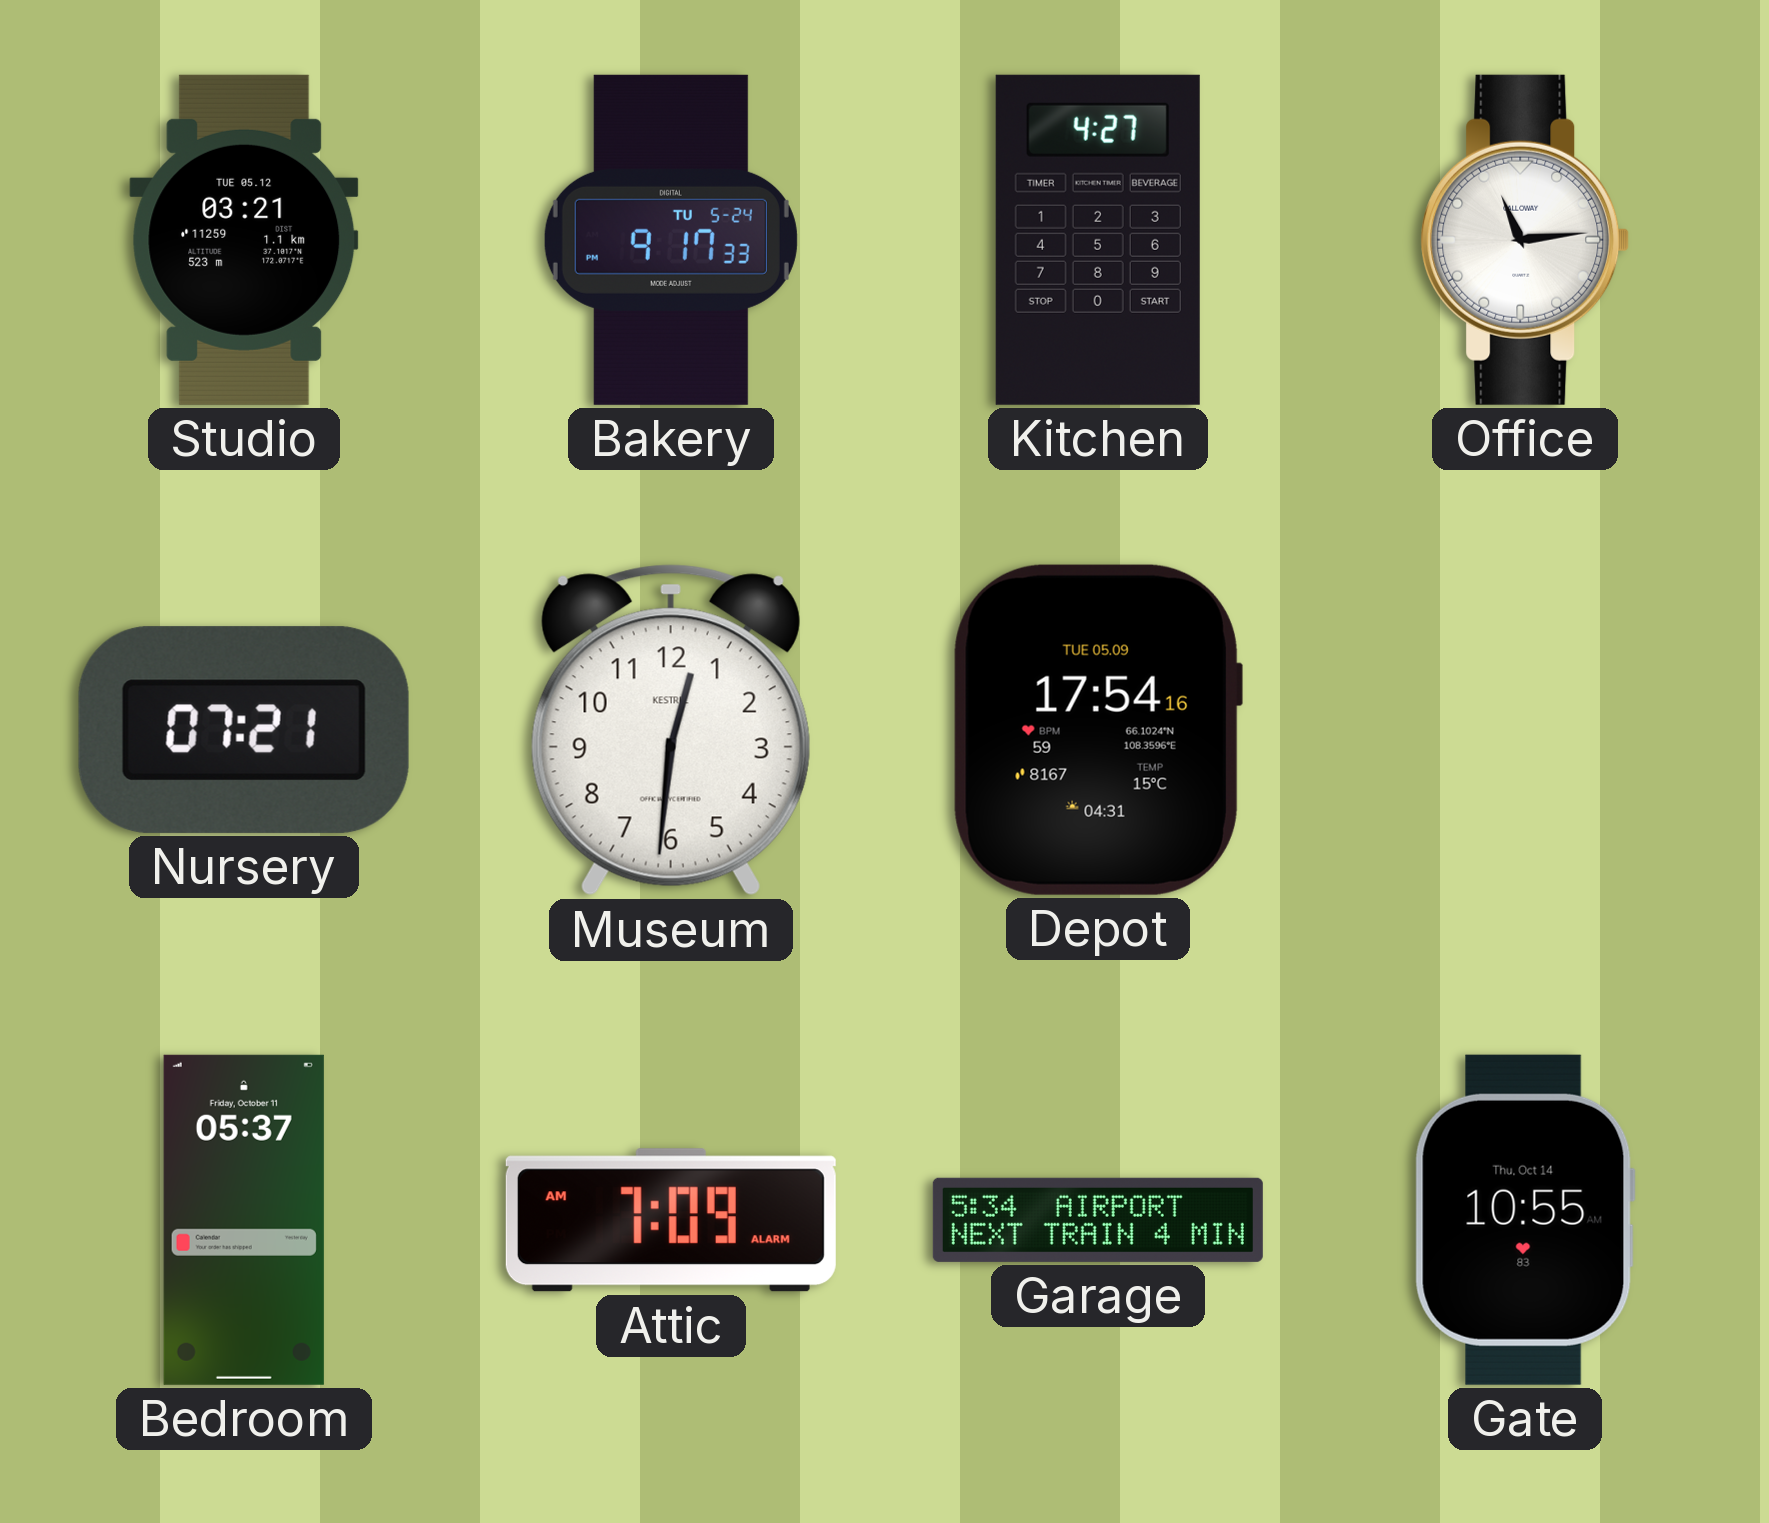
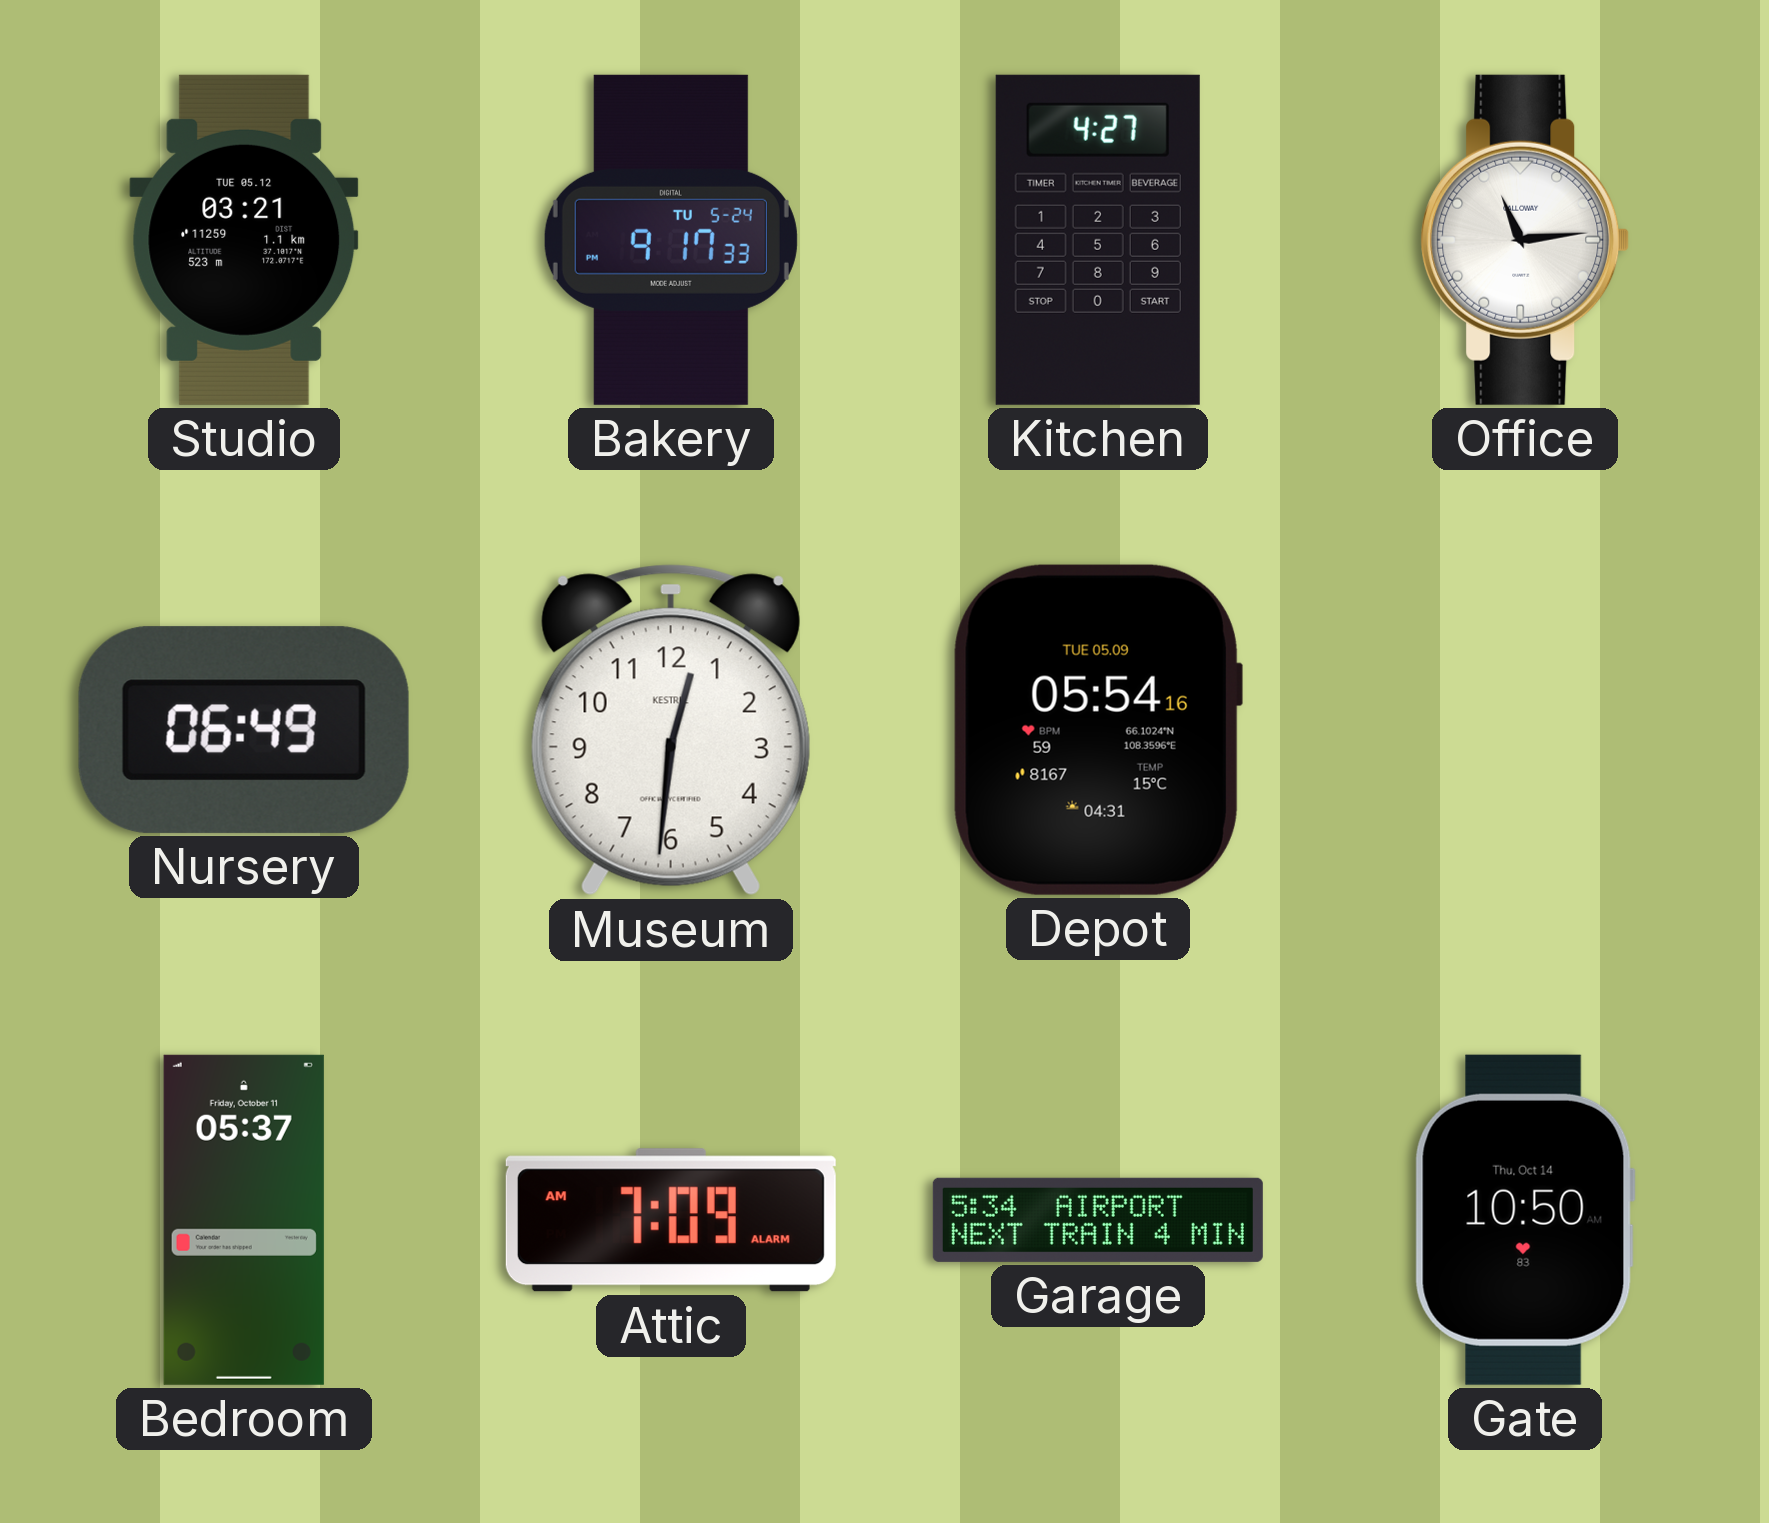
Nursery: 07:21 -> 06:49 (244, 730)
Depot: 17:54 -> 05:54 (1098, 730)
Gate: 10:55 -> 10:50 (1525, 1220)
